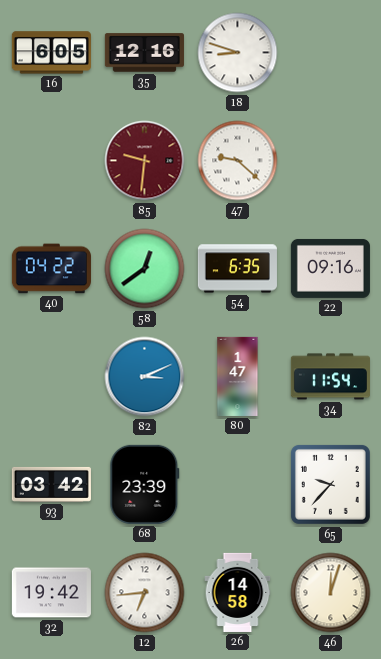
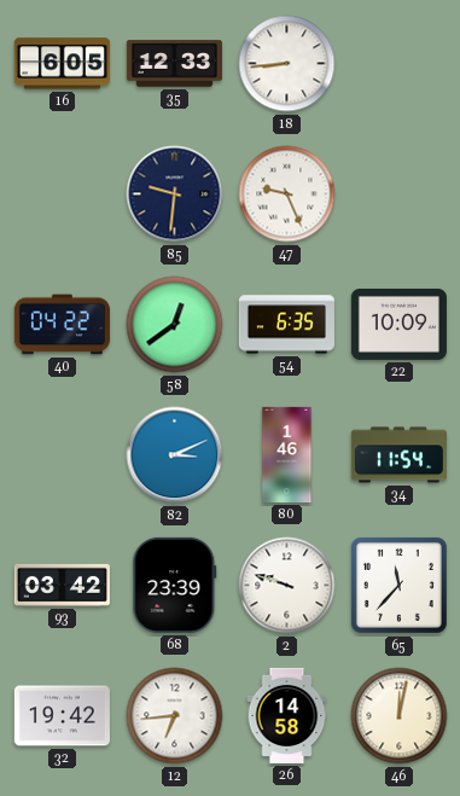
35: 12:16 -> 12:33 (174, 64)
18: 8:48 -> 8:44 (287, 64)
85 dial: burgundy -> navy (175, 194)
47: 9:22 -> 9:26 (287, 194)
22: 09:16 -> 10:09 (398, 324)
80: 1:47 -> 1:46 (287, 454)
2: none -> 9:48 (287, 586)
65: 9:37 -> 11:37 (398, 585)
46: 12:03 -> 12:02 (400, 716)
